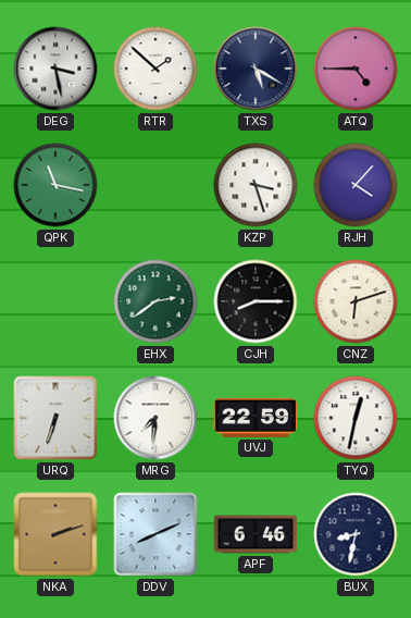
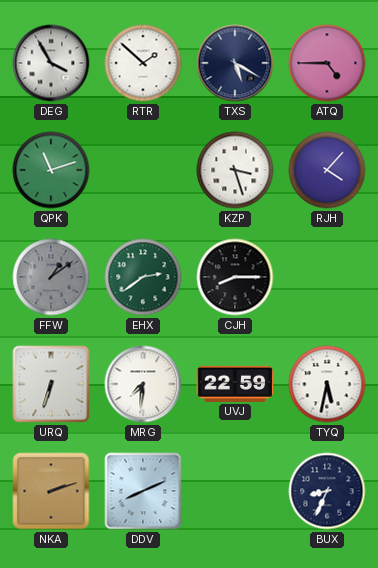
DEG: 3:28 -> 3:55 (51, 63)
QPK: 11:17 -> 11:12 (51, 170)
FFW: none -> 1:09 (51, 277)
CNZ: 6:12 -> none (356, 301)
TYQ: 12:32 -> 5:32 (327, 384)
APF: 6:46 -> none (256, 534)
BUX: 8:32 -> 8:34 (327, 491)
